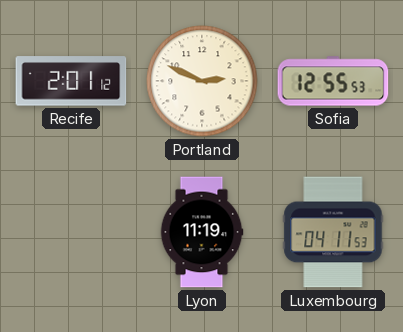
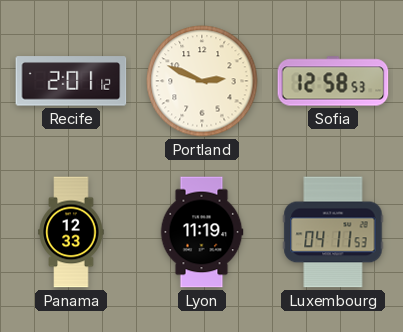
Sofia: 12:55 -> 12:58 (333, 81)
Panama: none -> 12:33 (71, 232)
